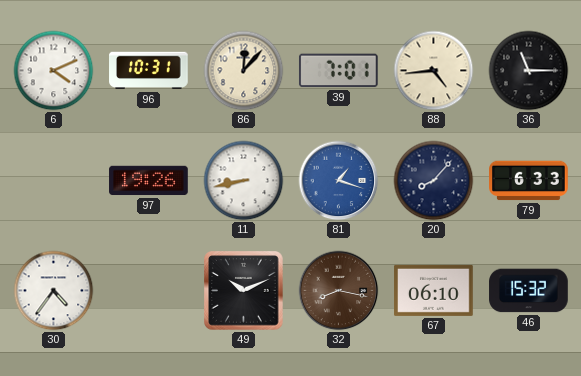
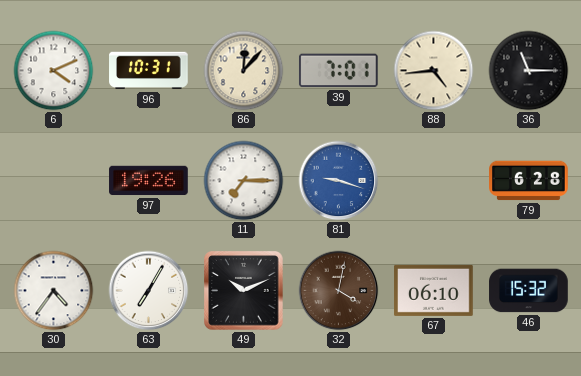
11: 8:43 -> 7:15 (244, 181)
81: 1:18 -> 9:18 (339, 181)
20: 8:07 -> none (434, 181)
79: 6:33 -> 6:28 (529, 181)
63: none -> 7:05 (149, 291)
32: 8:17 -> 4:02 (339, 291)
